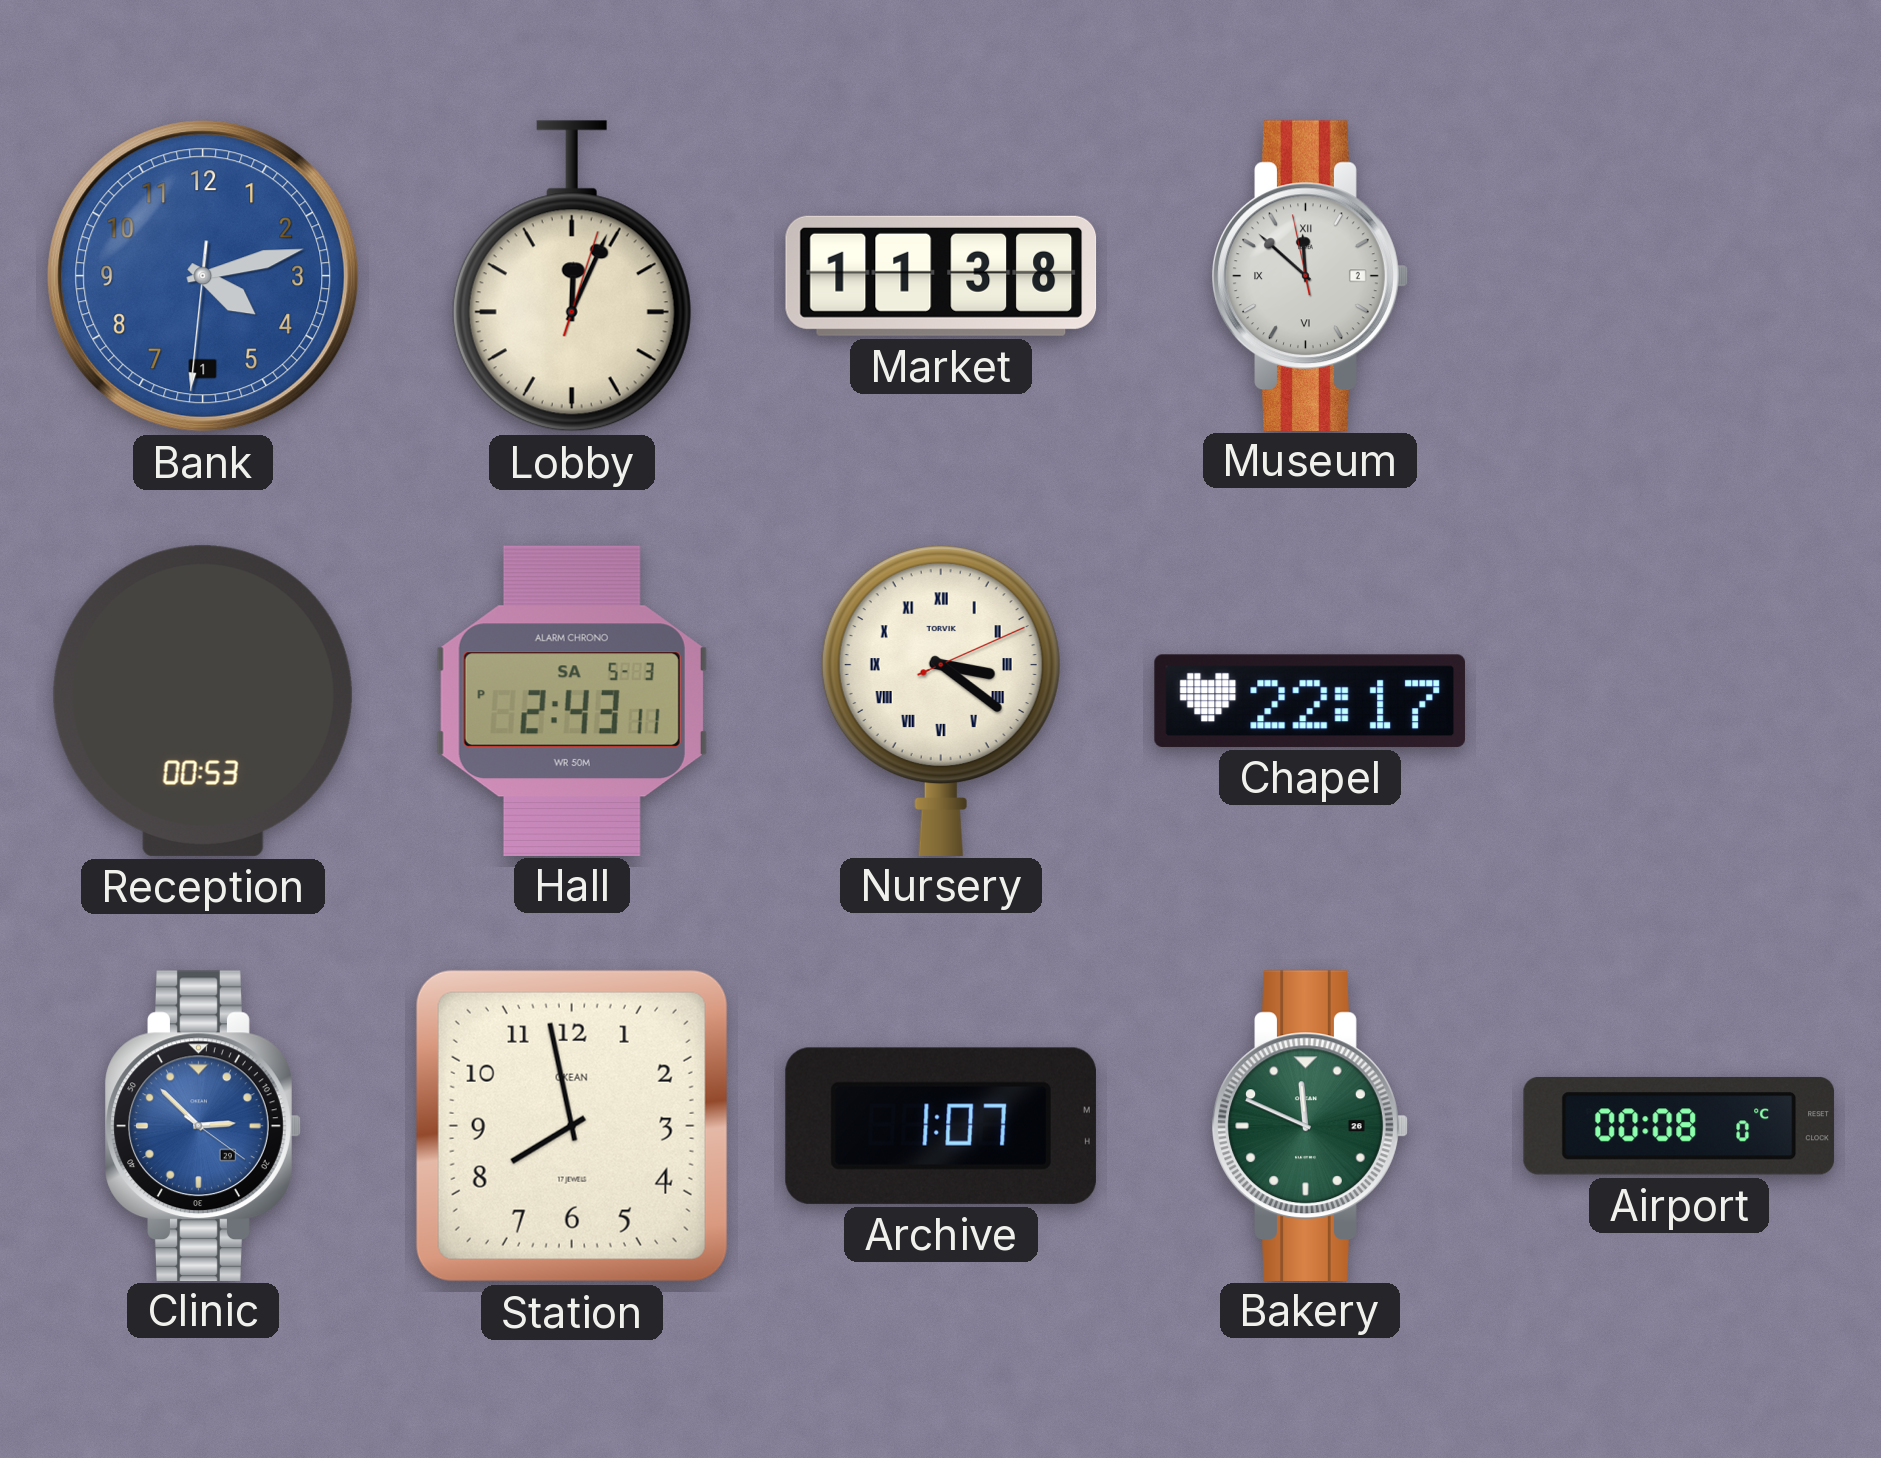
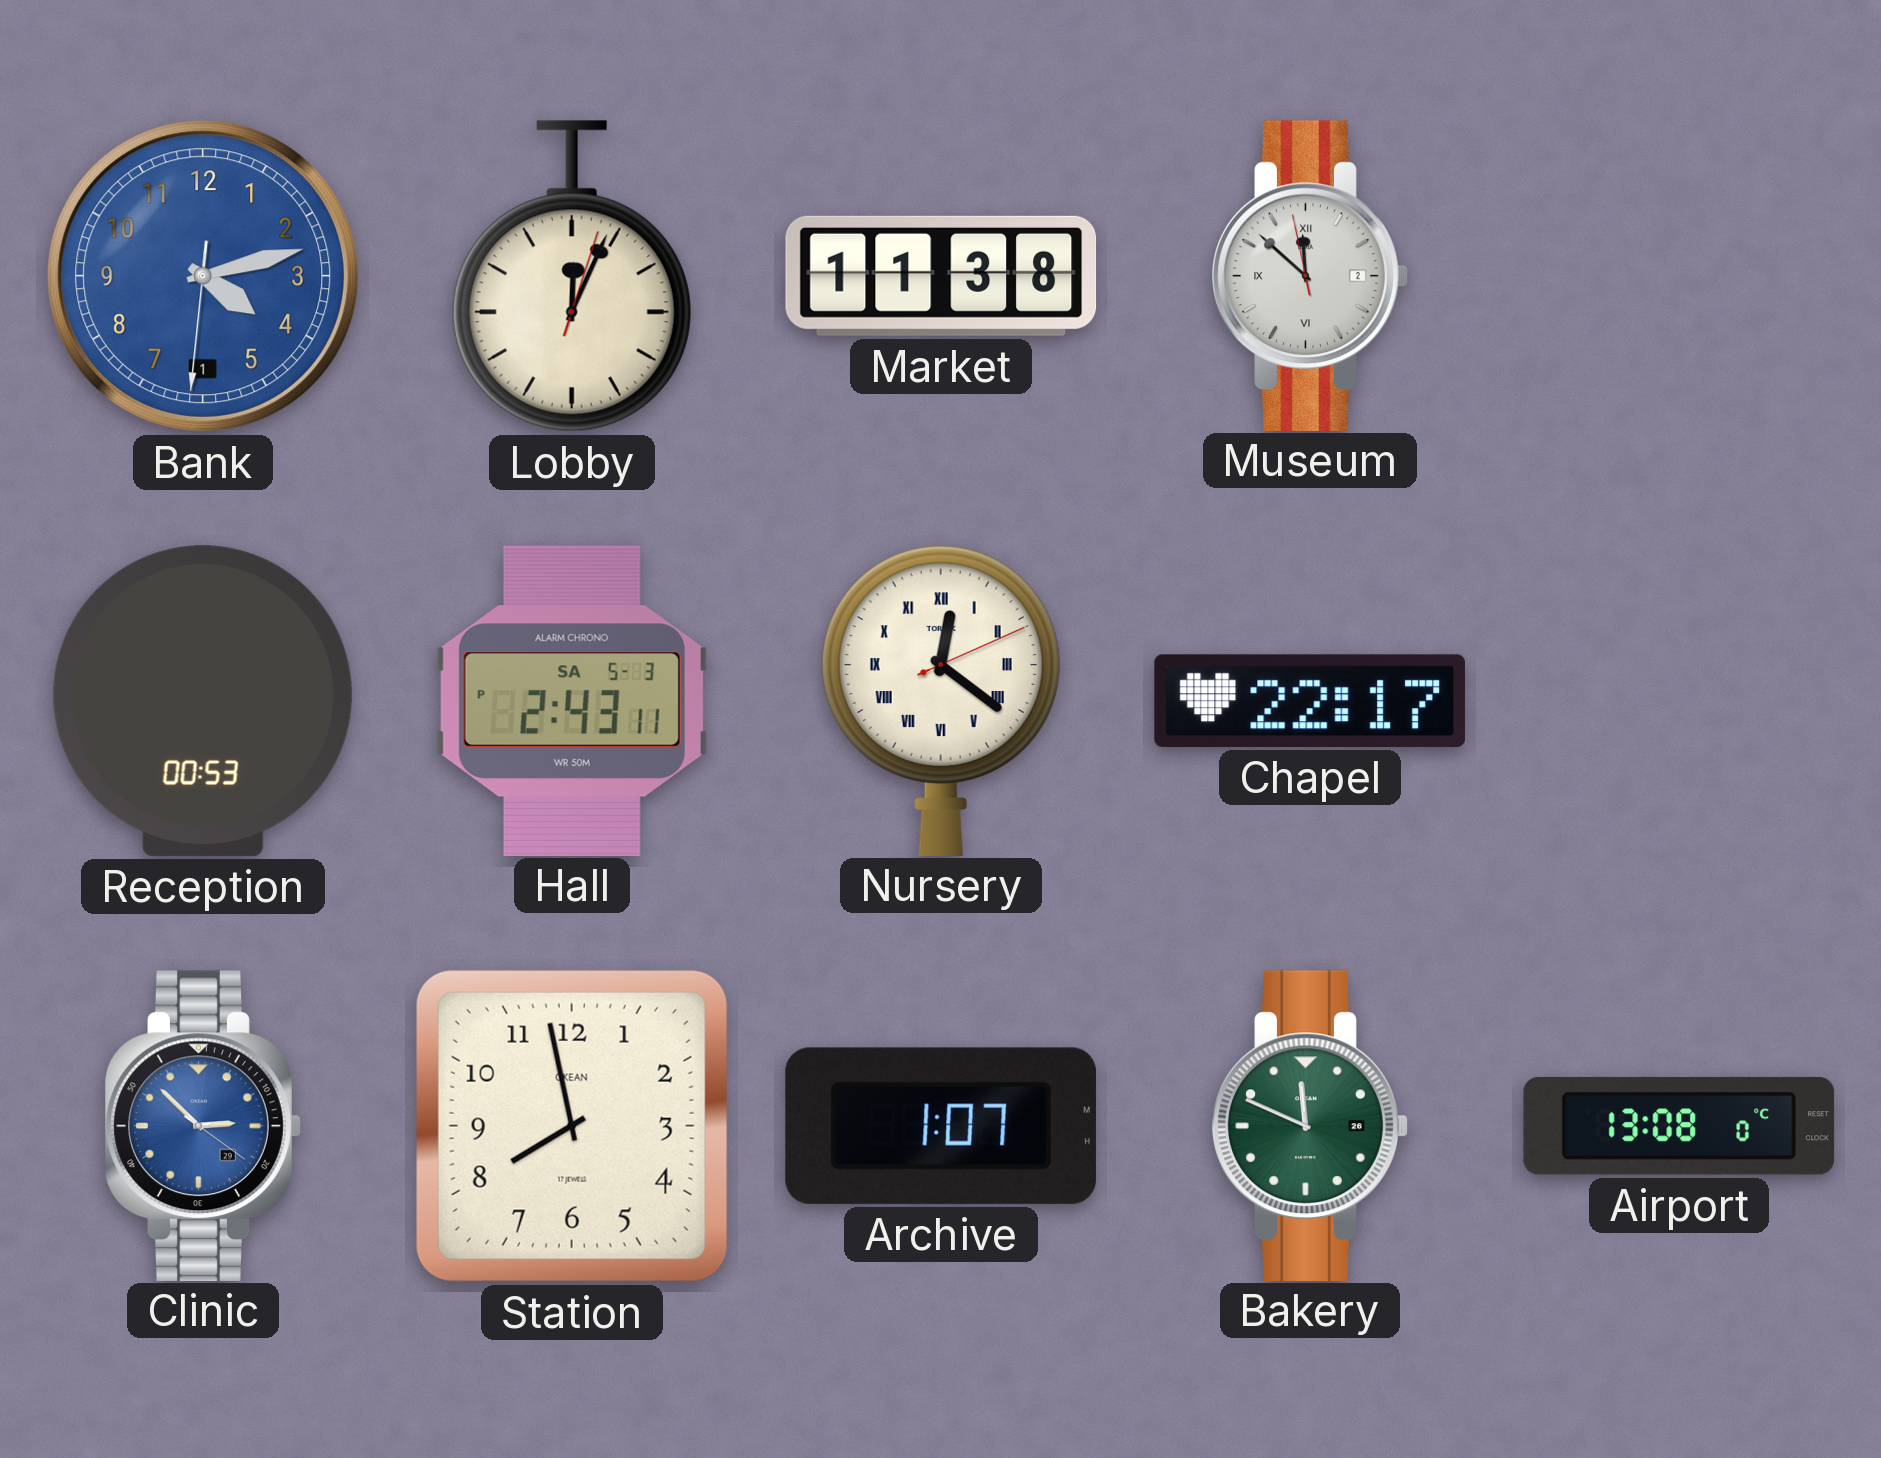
Nursery: 3:21 -> 12:21 (941, 700)
Airport: 00:08 -> 13:08 (1679, 1126)
